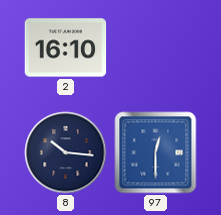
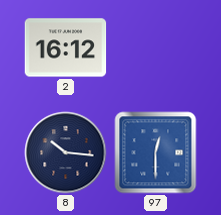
2: 16:10 -> 16:12 (66, 48)
